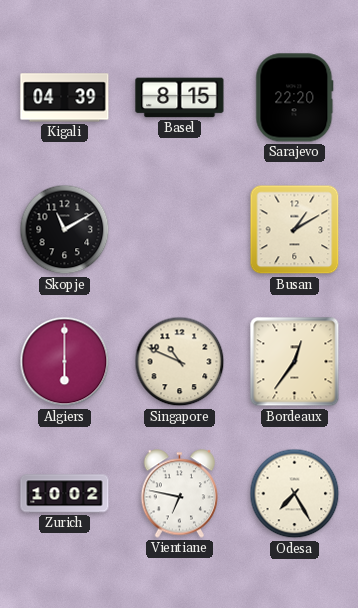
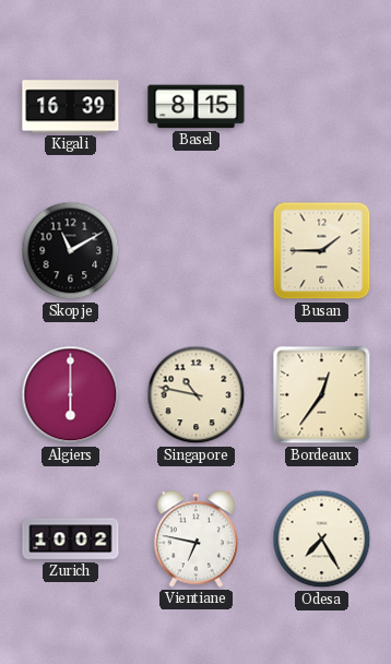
Kigali: 04:39 -> 16:39 (71, 107)
Sarajevo: 22:20 -> none (295, 98)
Busan: 1:10 -> 1:45 (322, 251)
Singapore: 10:49 -> 10:47 (197, 395)
